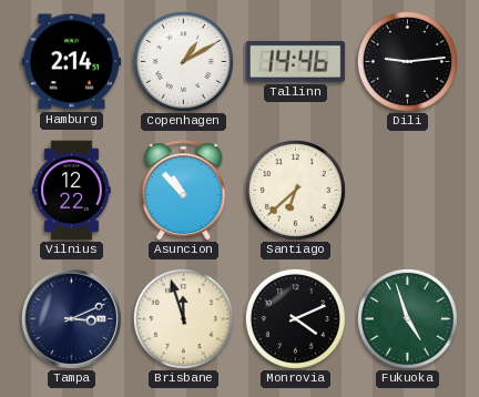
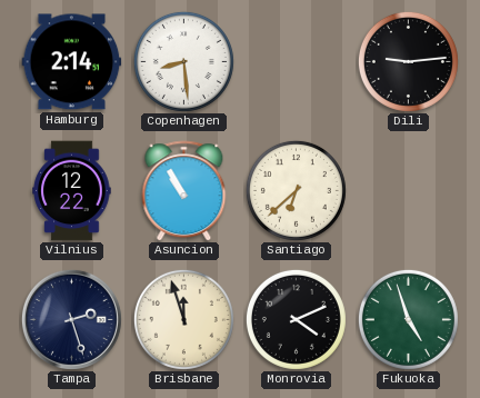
Copenhagen: 1:10 -> 8:29 (183, 61)
Tallinn: 14:46 -> none (296, 61)
Asuncion: 10:53 -> 10:55 (184, 191)
Tampa: 3:11 -> 2:27 (71, 319)
